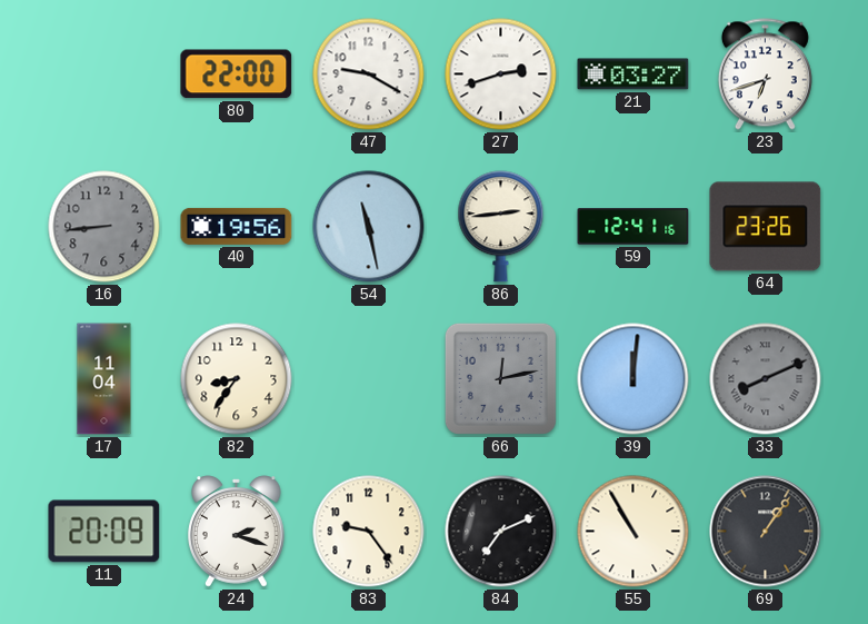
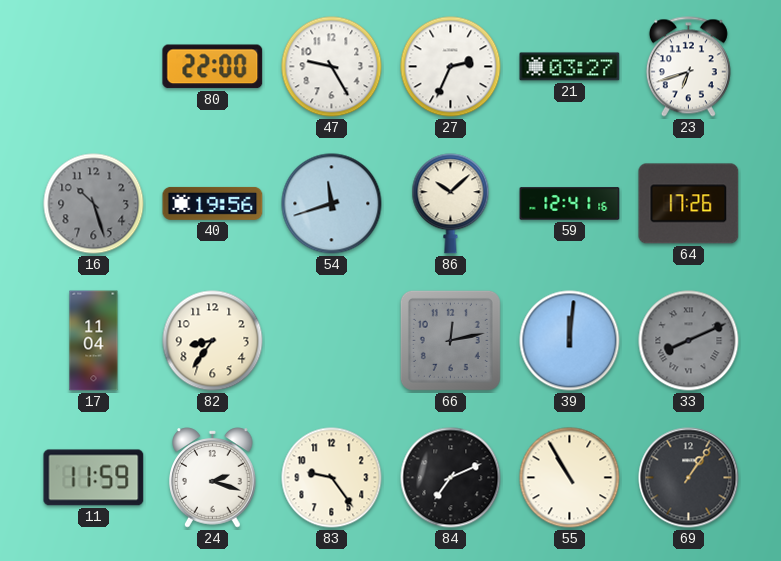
47: 9:20 -> 9:25 (332, 67)
27: 2:42 -> 2:34 (451, 67)
16: 8:44 -> 10:27 (94, 204)
54: 11:28 -> 11:42 (332, 204)
86: 2:44 -> 10:08 (451, 204)
64: 23:26 -> 17:26 (689, 204)
11: 20:09 -> 11:59 (94, 478)
